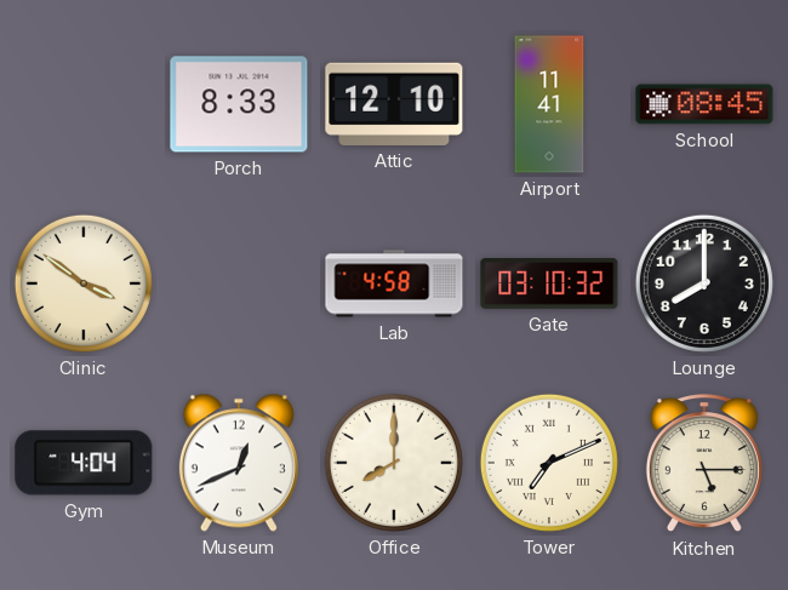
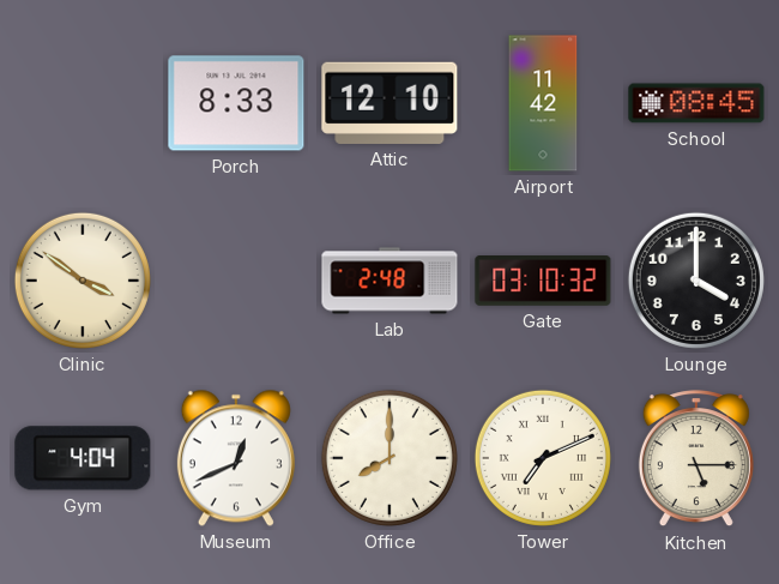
Airport: 11:41 -> 11:42 (543, 103)
Lab: 4:58 -> 2:48 (389, 281)
Lounge: 8:00 -> 4:00 (696, 281)
